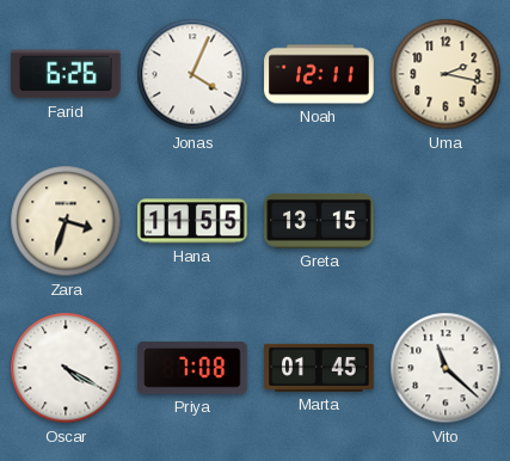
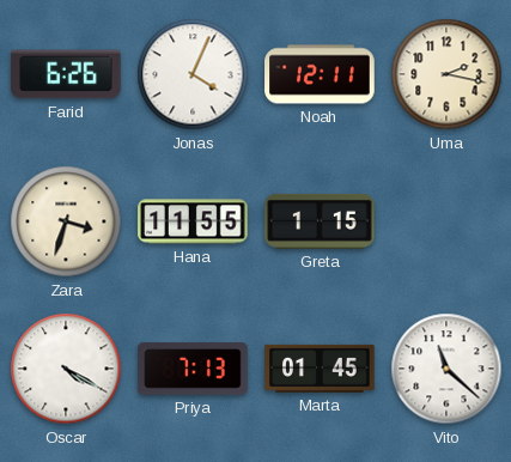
Greta: 13:15 -> 1:15 (320, 221)
Priya: 7:08 -> 7:13 (193, 369)
